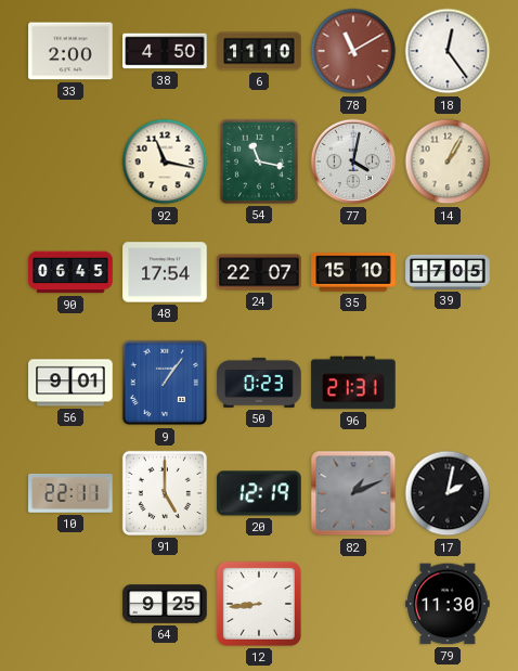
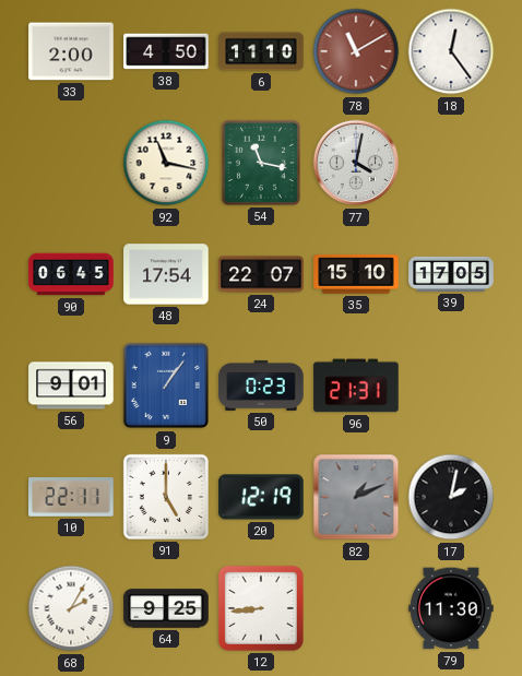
14: 1:05 -> none (448, 162)
68: none -> 2:05 (71, 608)
